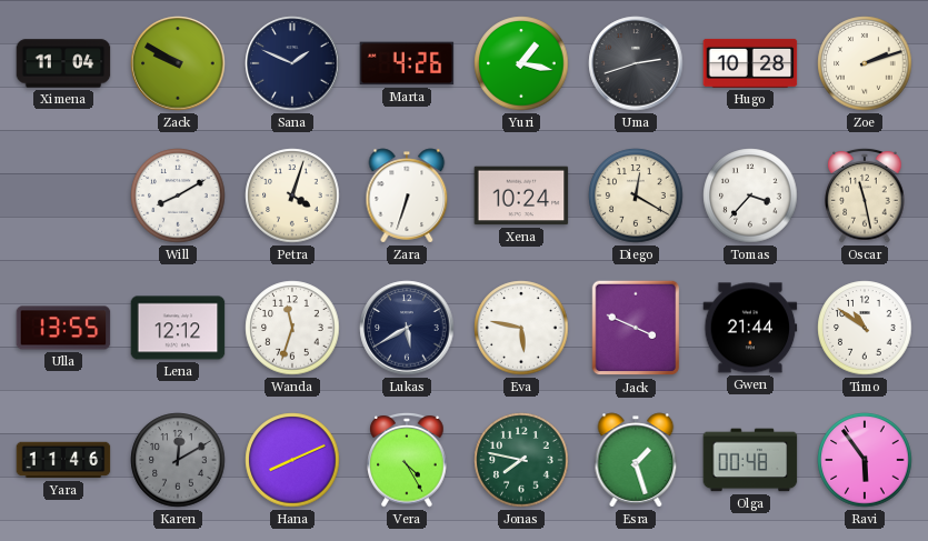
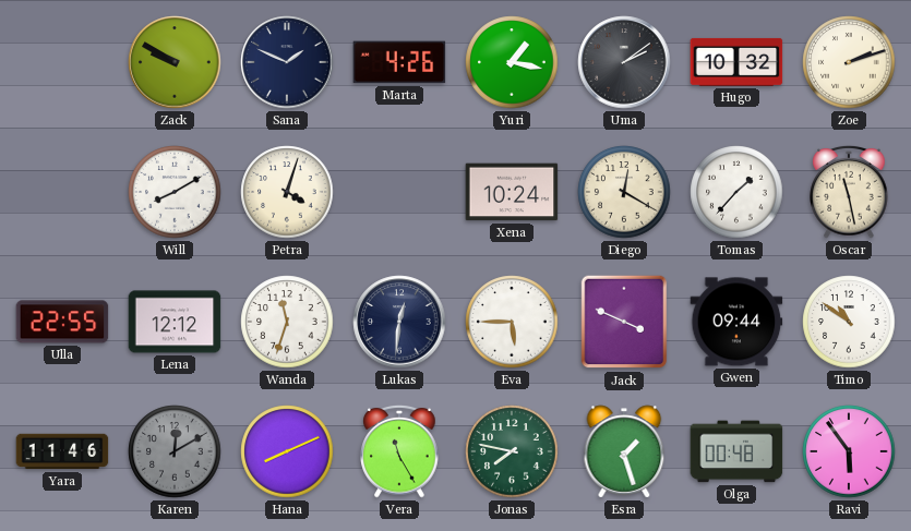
Ximena: 11:04 -> none (63, 63)
Uma: 2:42 -> 2:09 (624, 62)
Hugo: 10:28 -> 10:32 (736, 62)
Zara: 6:33 -> none (407, 196)
Tomas: 3:37 -> 1:37 (736, 192)
Ulla: 13:55 -> 22:55 (62, 322)
Lukas: 5:40 -> 12:31 (399, 322)
Eva: 5:47 -> 5:45 (512, 322)
Gwen: 21:44 -> 09:44 (736, 322)
Vera: 4:25 -> 11:25 (399, 451)
